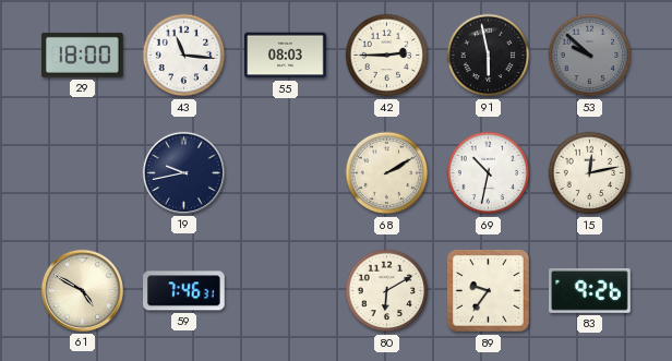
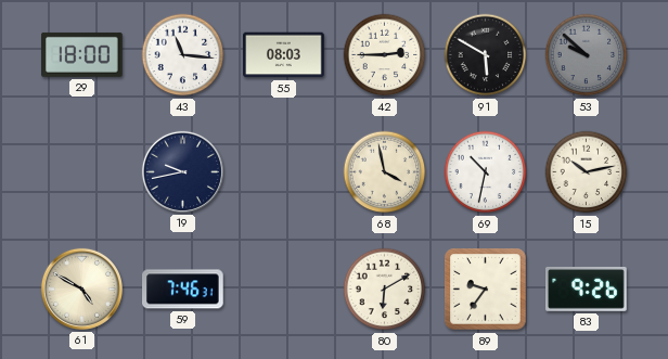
91: 5:58 -> 5:50 (486, 55)
68: 2:10 -> 3:58 (385, 172)
15: 12:13 -> 10:13 (587, 172)
